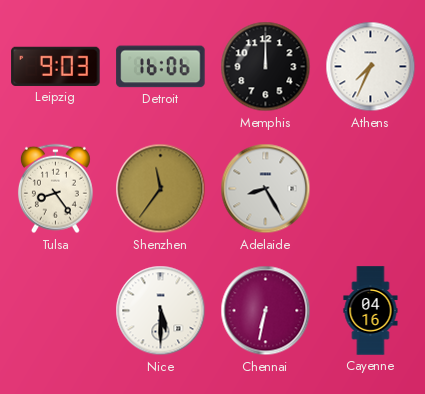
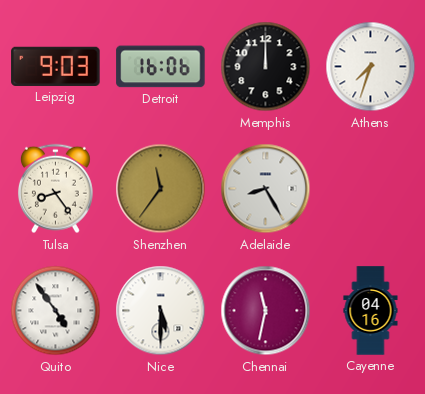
Athens: 7:34 -> 7:33 (371, 67)
Quito: none -> 4:54 (56, 311)
Chennai: 6:32 -> 11:32 (266, 311)
